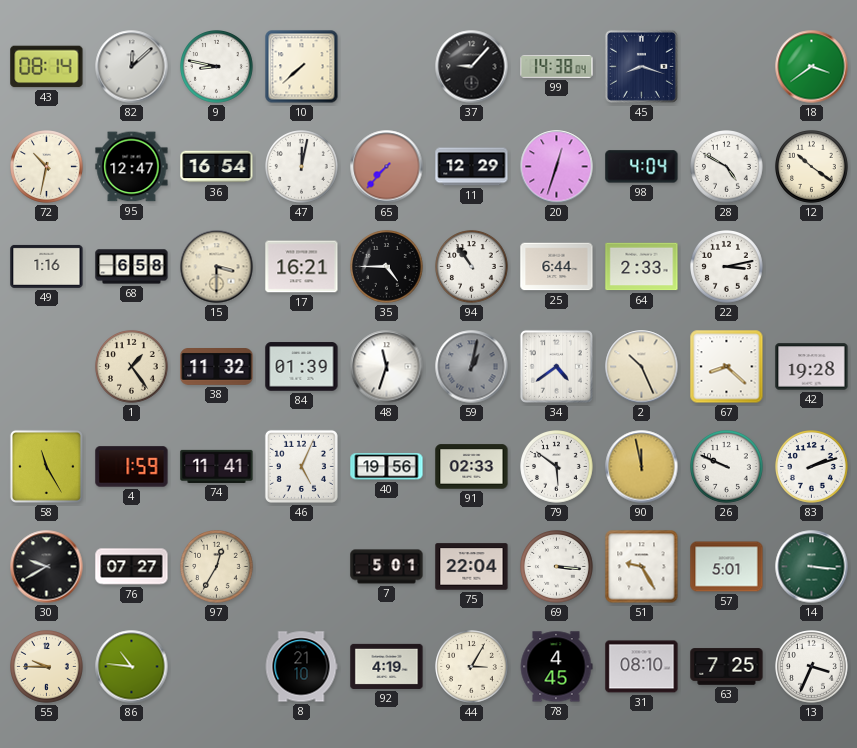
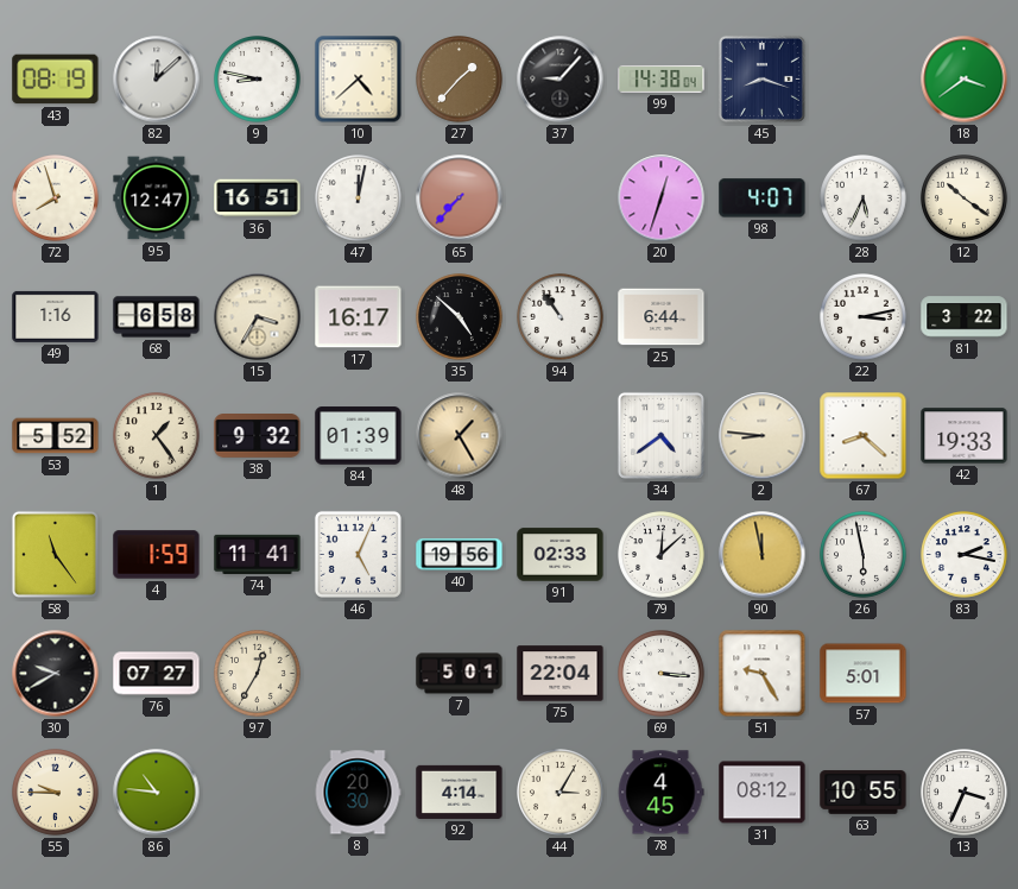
43: 08:14 -> 08:19 (56, 80)
10: 7:38 -> 4:38 (359, 80)
27: none -> 1:37 (460, 80)
72: 10:32 -> 7:57 (56, 198)
36: 16:54 -> 16:51 (258, 198)
11: 12:29 -> none (472, 167)
98: 4:04 -> 4:07 (763, 198)
28: 4:50 -> 5:34 (864, 198)
15: 3:30 -> 3:35 (258, 317)
17: 16:21 -> 16:17 (359, 317)
35: 4:45 -> 4:52 (460, 317)
64: 2:33 -> none (642, 267)
81: none -> 3:22 (965, 317)
53: none -> 5:52 (56, 436)
38: 11:32 -> 9:32 (258, 436)
48: 11:33 -> 1:25 (460, 436)
48 dial: white -> champagne (460, 436)
59: 1:02 -> none (472, 367)
2: 10:26 -> 8:46 (763, 436)
42: 19:28 -> 19:33 (965, 436)
58: 11:25 -> 11:24 (55, 554)
79: 5:51 -> 12:08 (662, 555)
26: 9:49 -> 5:58 (864, 555)
83: 2:12 -> 2:17 (965, 555)
14: 3:16 -> none (812, 567)
8: 21:10 -> 20:30 (358, 793)
92: 4:19 -> 4:14 (460, 792)
31: 08:10 -> 08:12 (763, 793)
63: 7:25 -> 10:55 (864, 793)
